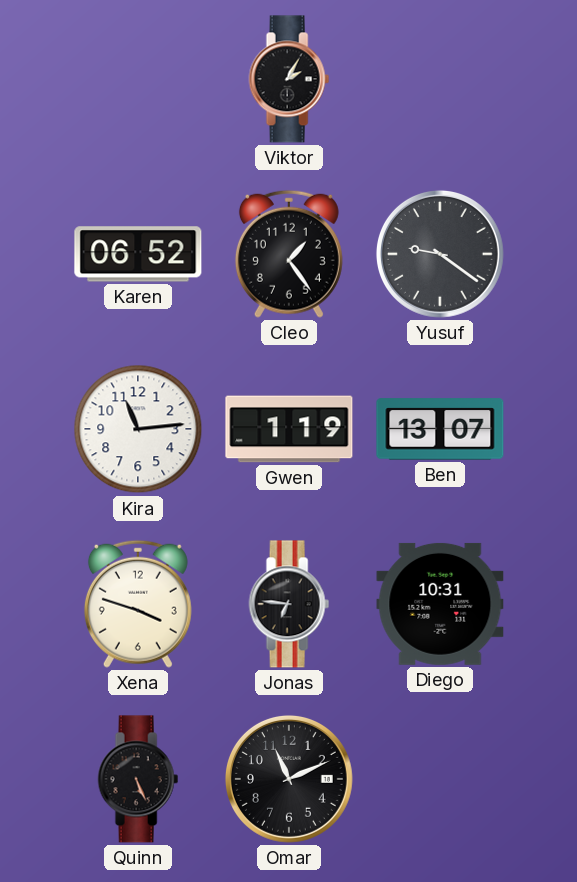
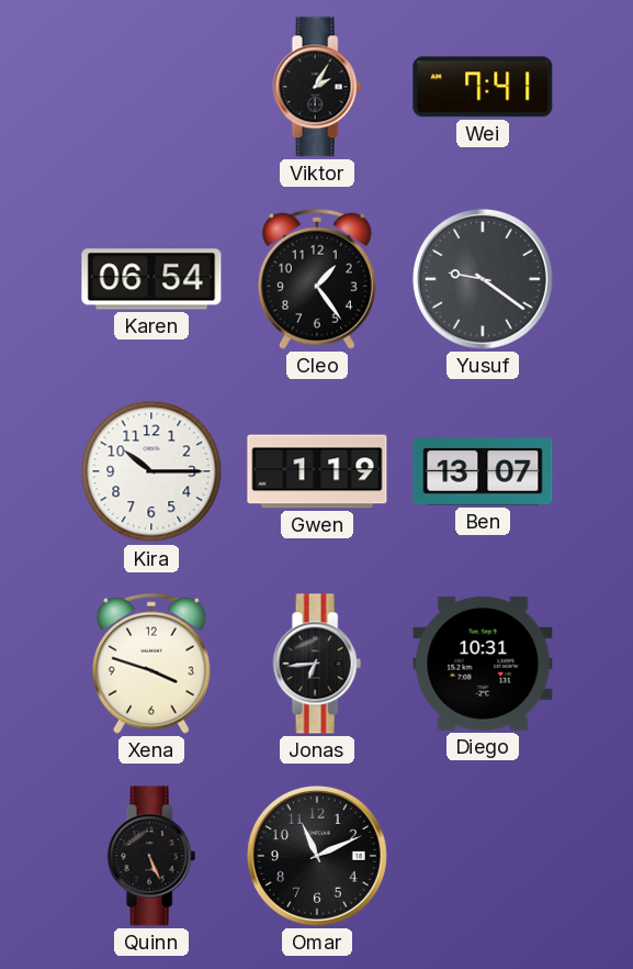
Wei: none -> 7:41 (483, 87)
Karen: 06:52 -> 06:54 (151, 279)
Kira: 11:14 -> 10:15 (151, 471)
Jonas: 6:46 -> 6:44 (317, 664)
